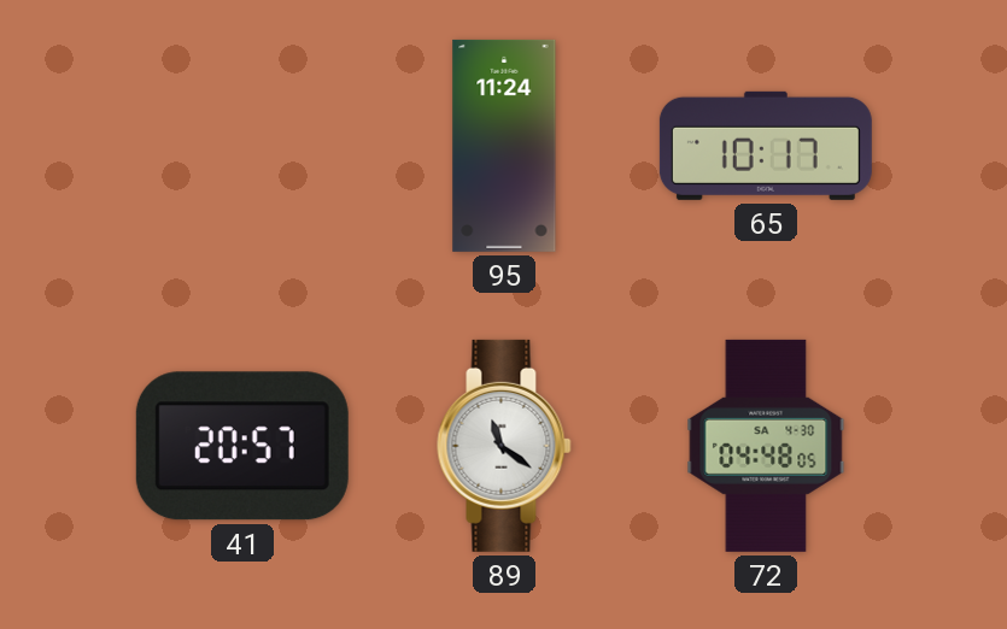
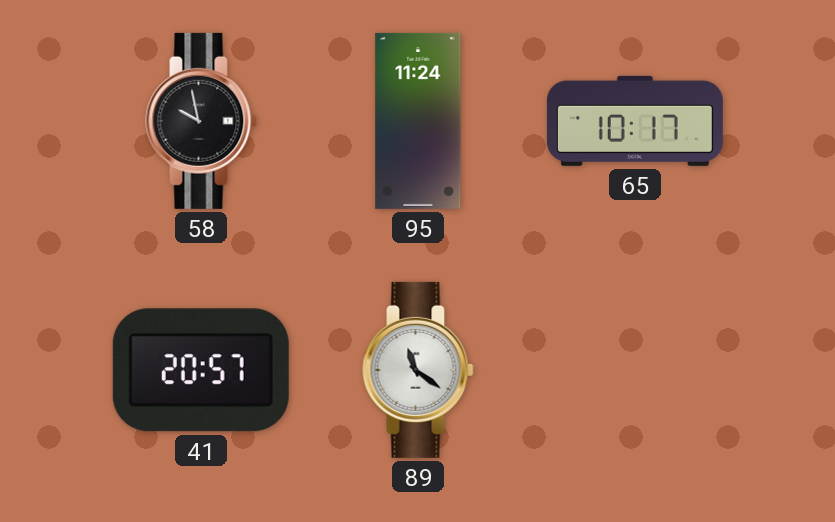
58: none -> 9:58 (201, 121)
72: 04:48 -> none (766, 446)
